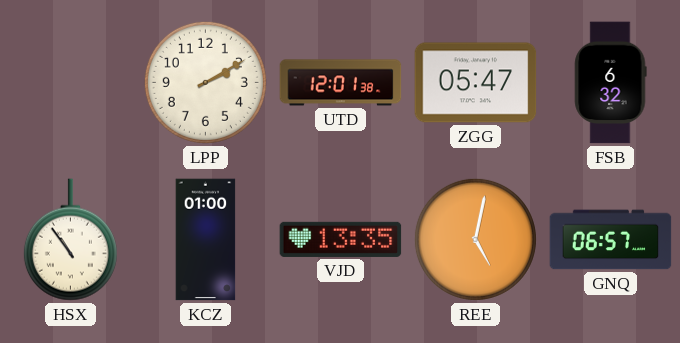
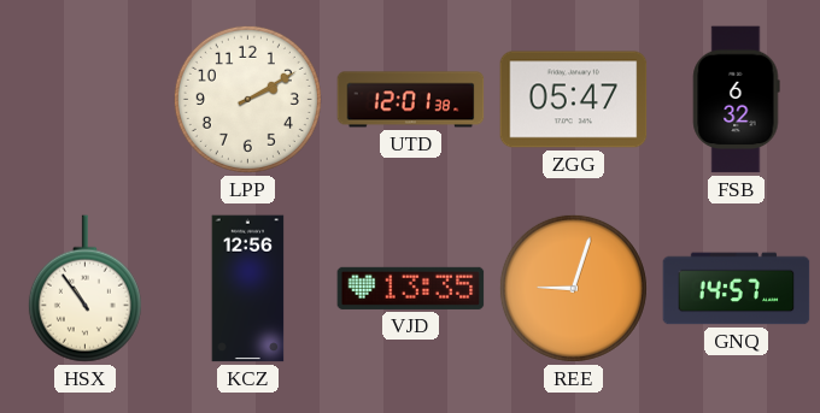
KCZ: 01:00 -> 12:56 (248, 289)
REE: 5:02 -> 9:03 (573, 288)
GNQ: 06:57 -> 14:57 (737, 289)
